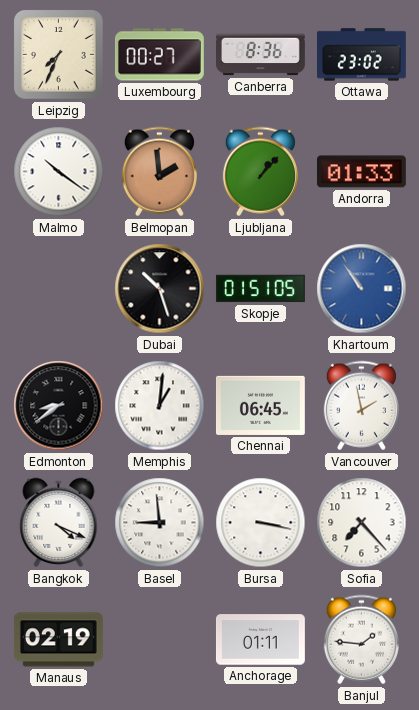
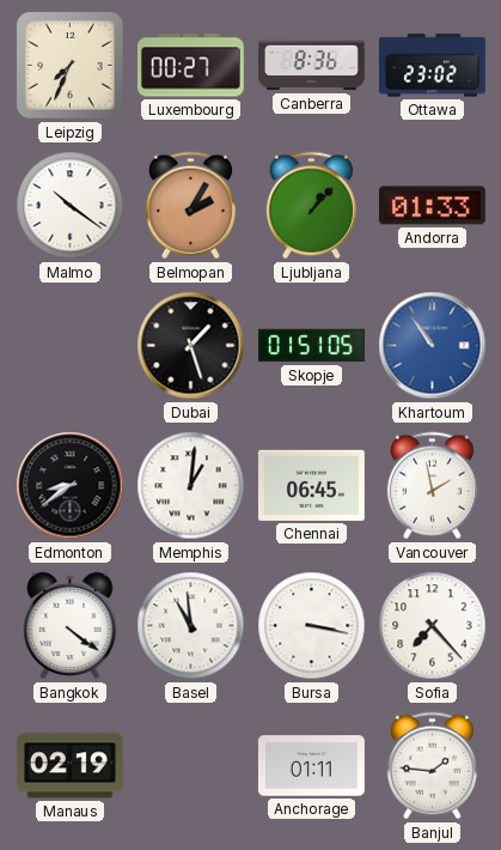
Belmopan: 1:59 -> 2:05 (190, 206)
Dubai: 10:27 -> 1:27 (191, 346)
Bangkok: 4:19 -> 4:21 (71, 626)
Basel: 8:59 -> 10:59 (191, 626)
